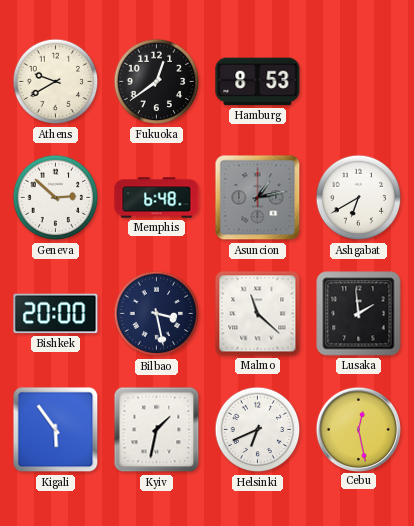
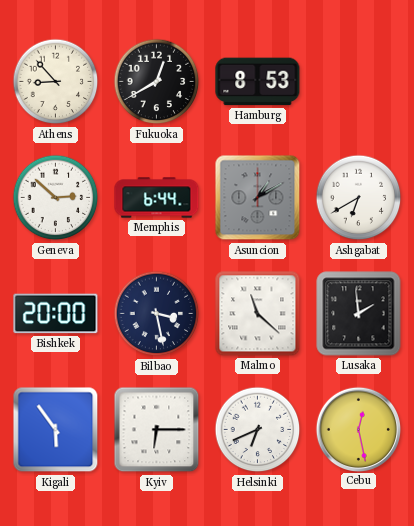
Athens: 9:40 -> 8:53 (56, 82)
Fukuoka: 12:39 -> 12:40 (157, 82)
Memphis: 6:48 -> 6:44 (157, 198)
Asuncion: 1:13 -> 1:10 (258, 198)
Kyiv: 1:32 -> 6:15 (157, 430)
